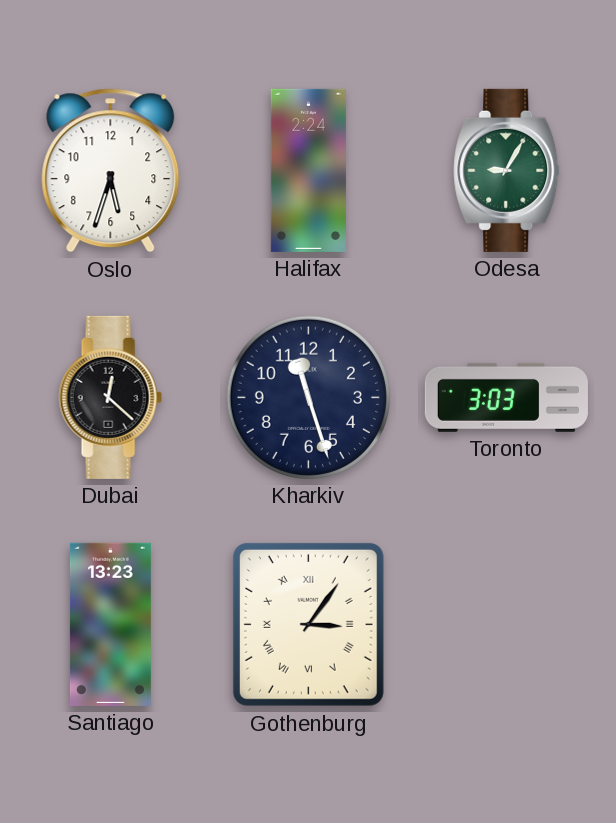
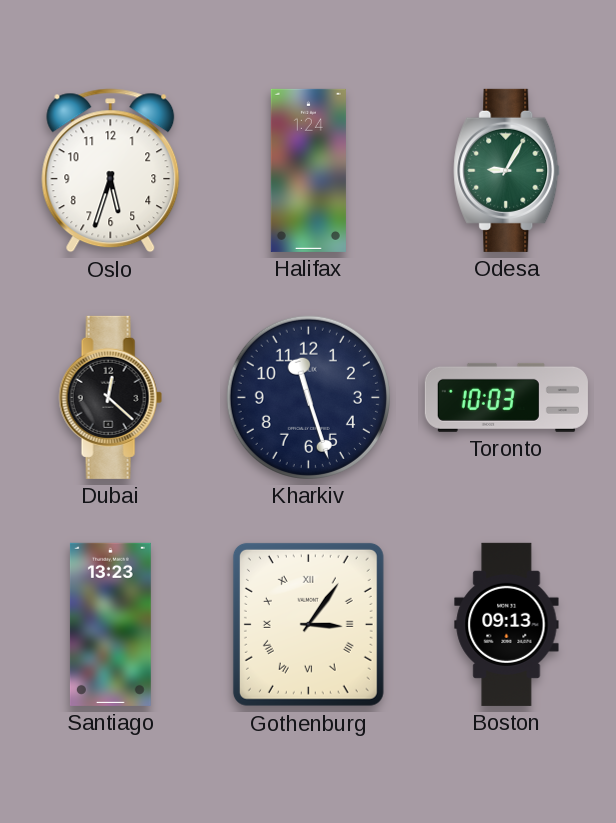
Halifax: 2:24 -> 1:24 (308, 170)
Toronto: 3:03 -> 10:03 (506, 397)
Boston: none -> 09:13 (507, 624)
